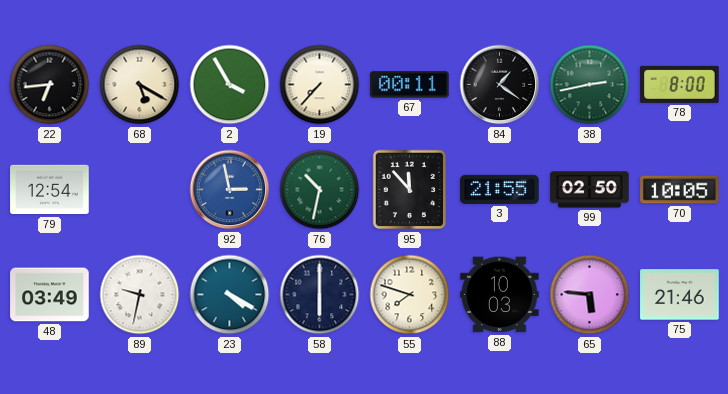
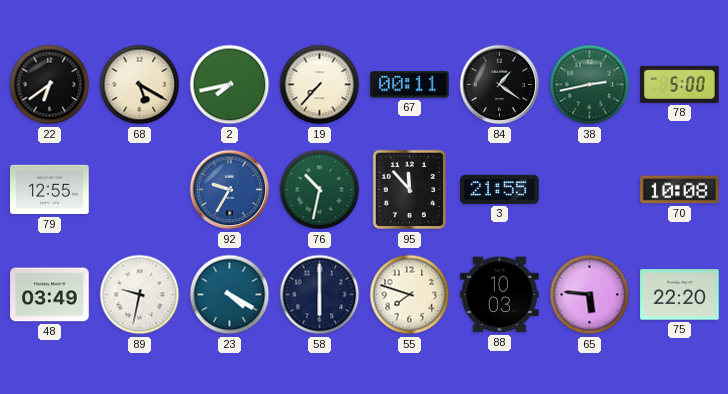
22: 6:44 -> 6:39 (50, 85)
2: 3:55 -> 7:43 (230, 85)
78: 8:00 -> 5:00 (680, 84)
79: 12:54 -> 12:55 (50, 190)
92: 2:58 -> 9:35 (230, 190)
99: 02:50 -> none (590, 190)
70: 10:05 -> 10:08 (680, 190)
75: 21:46 -> 22:20 (680, 295)
